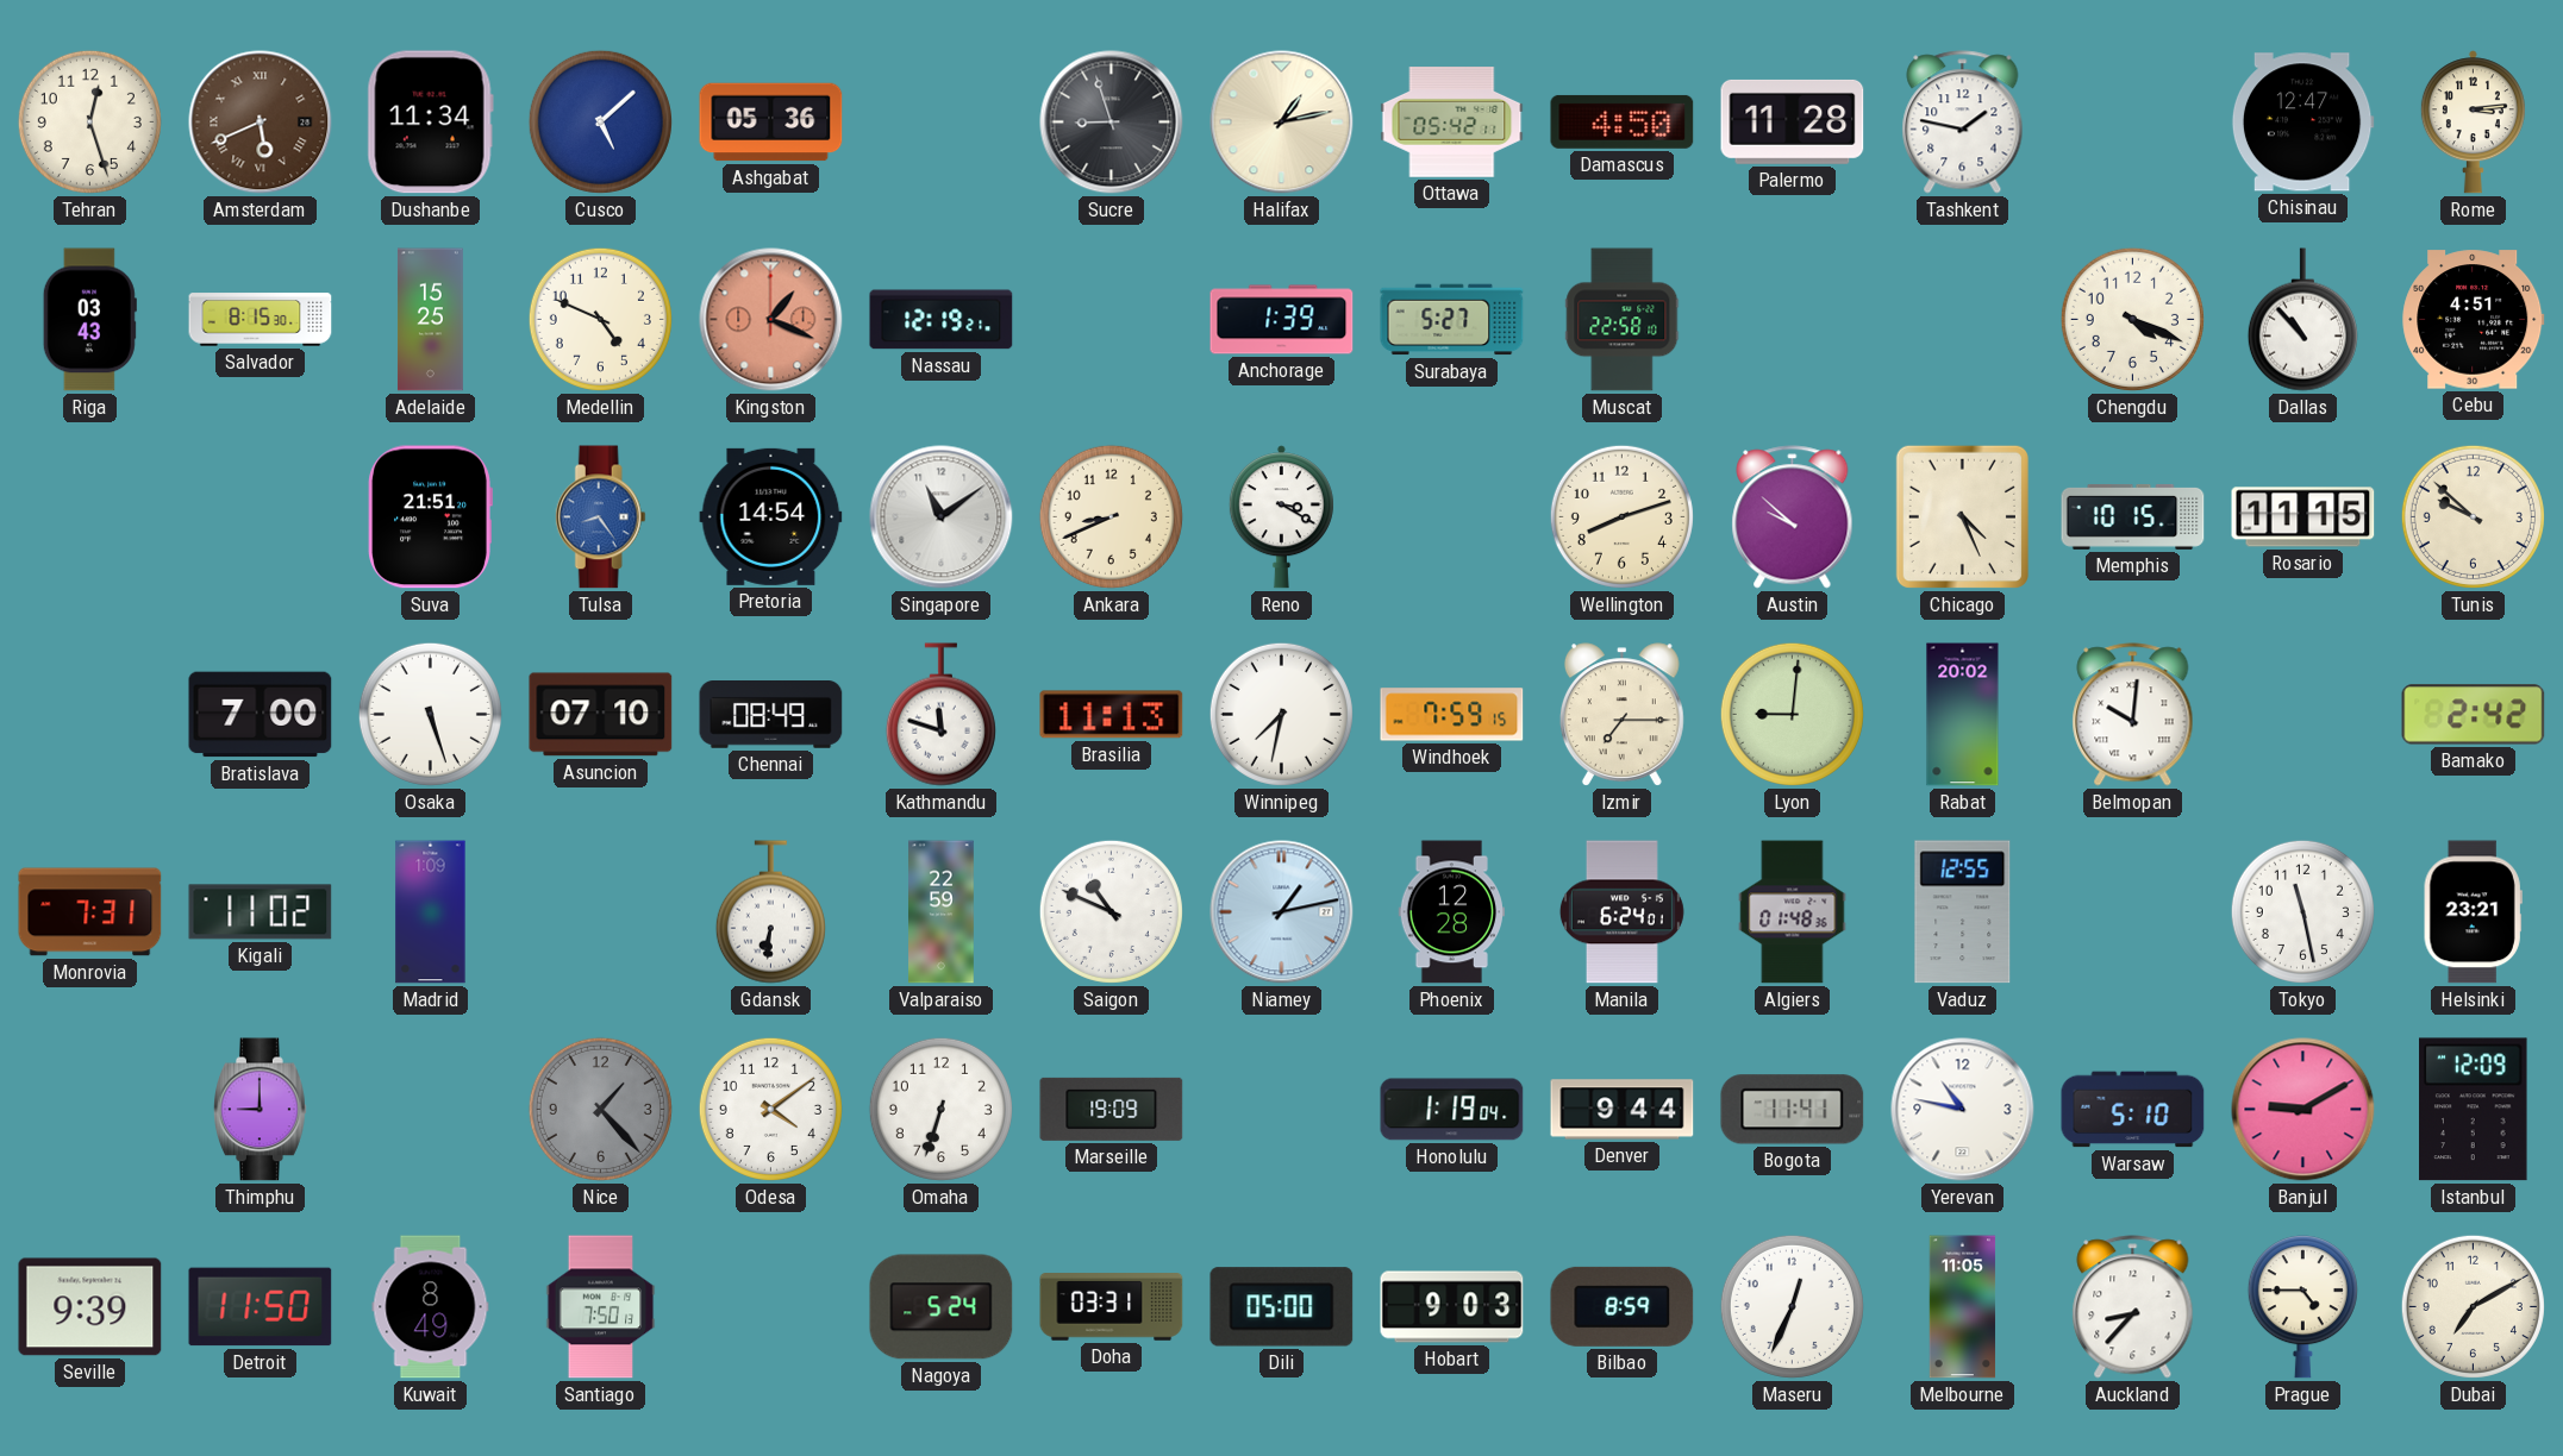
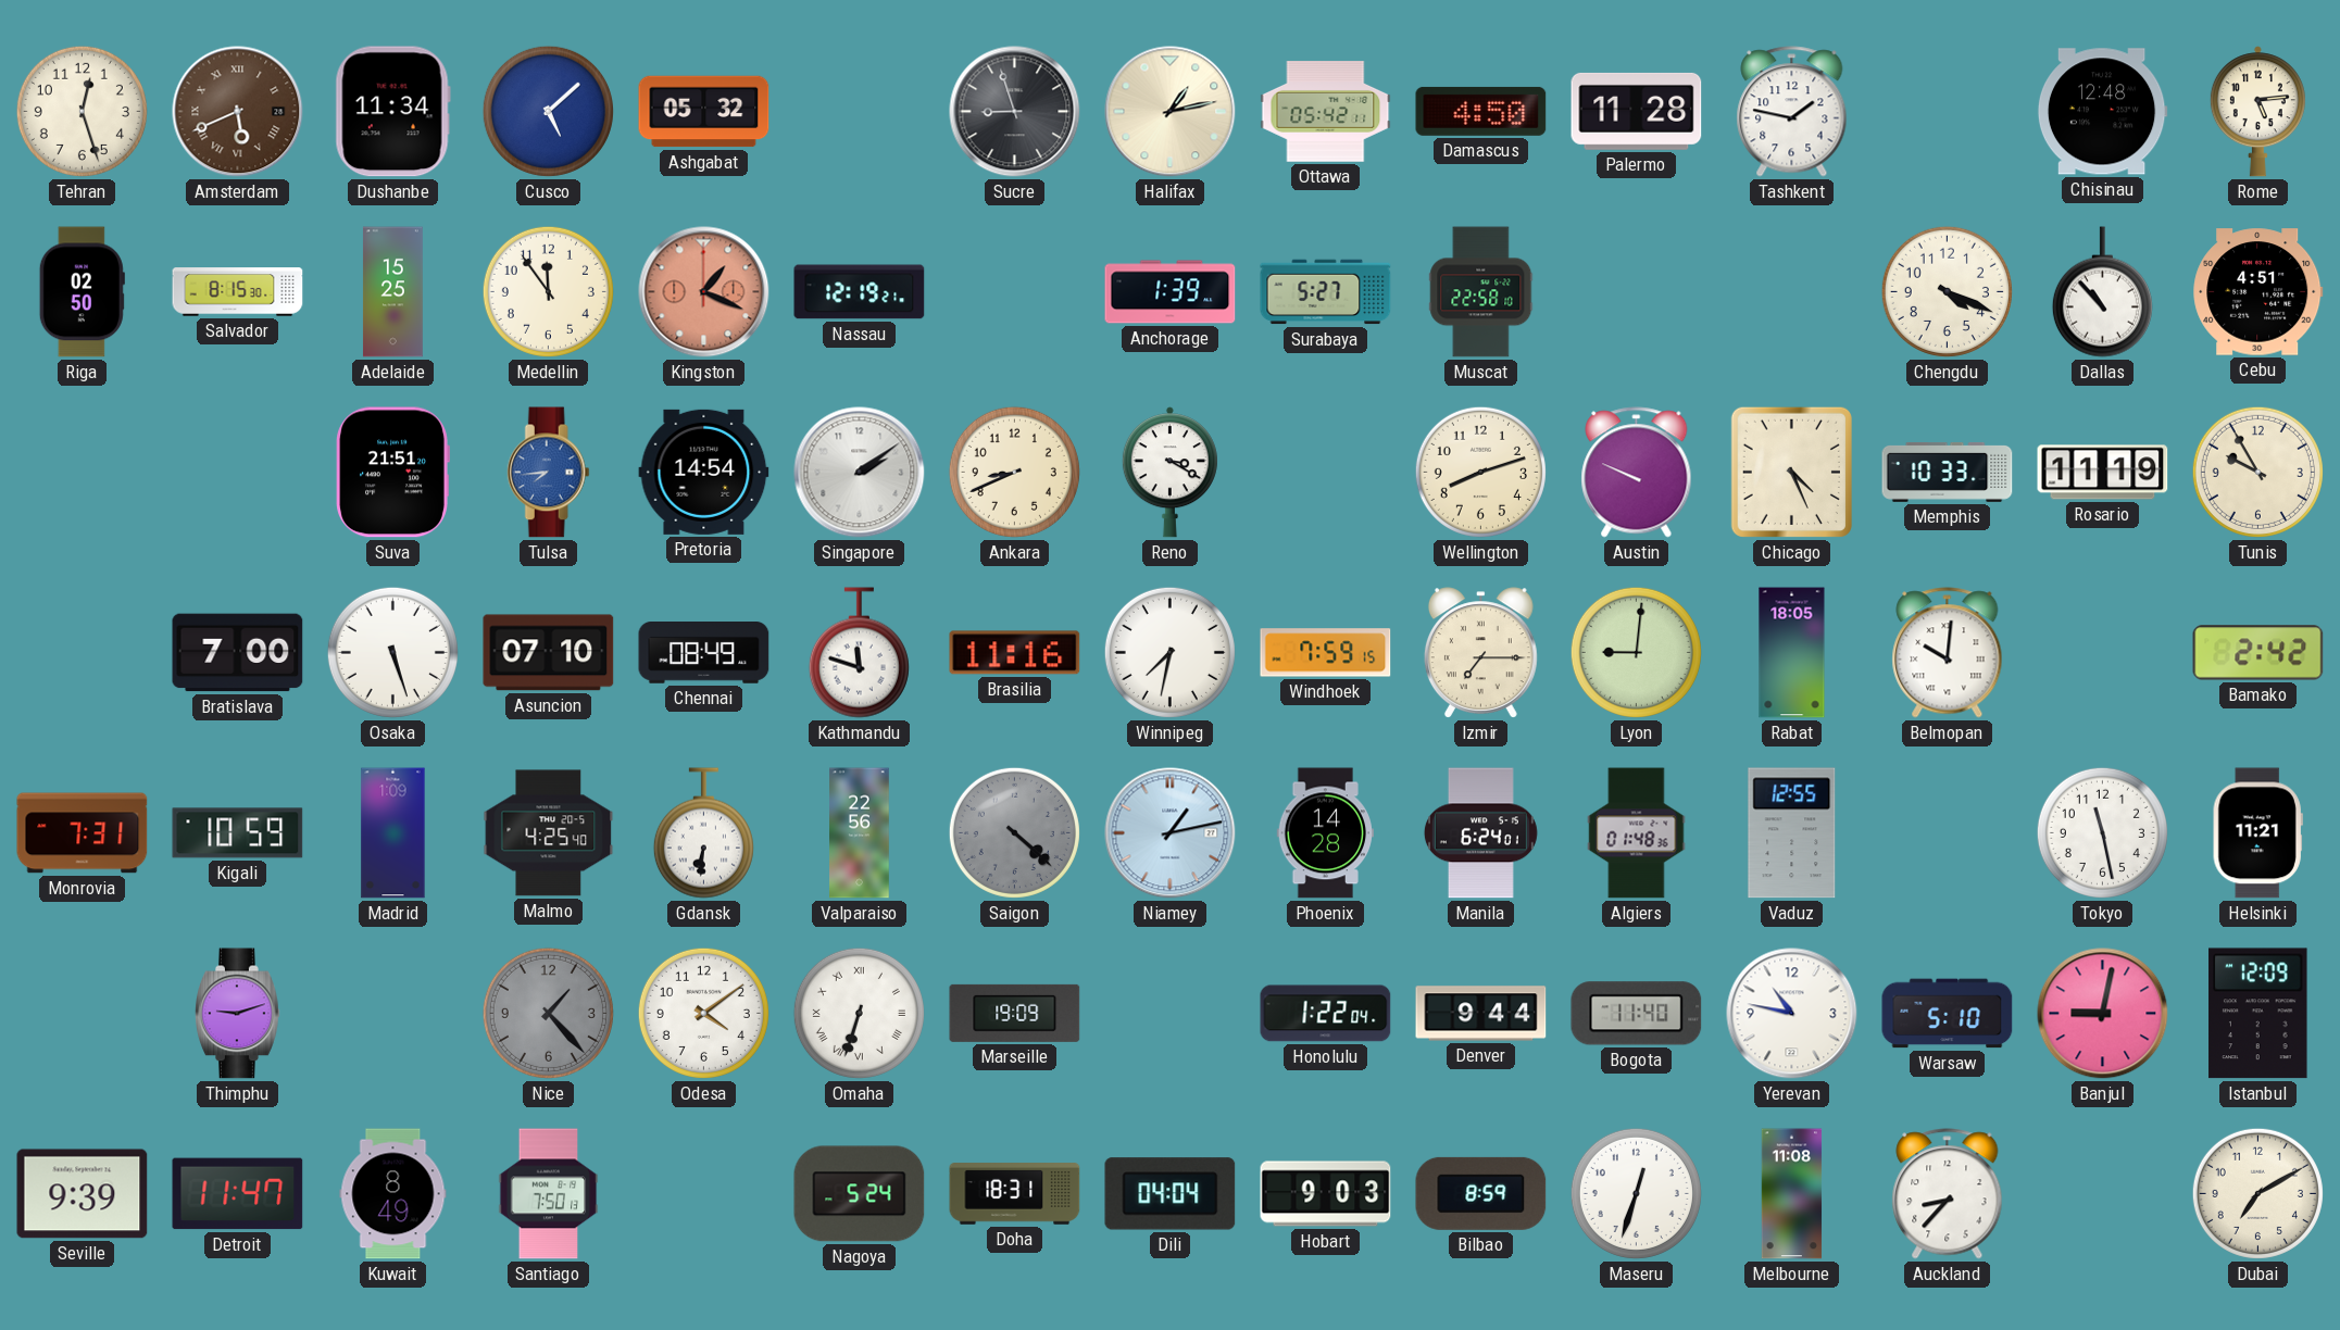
Ashgabat: 05:36 -> 05:32 (704, 112)
Chisinau: 12:47 -> 12:48 (2102, 112)
Rome: 3:14 -> 5:14 (2257, 112)
Riga: 03:43 -> 02:50 (82, 292)
Medellin: 4:49 -> 11:54 (548, 291)
Tulsa: 8:24 -> 7:44 (548, 473)
Singapore: 11:09 -> 2:09 (860, 473)
Austin: 9:52 -> 9:49 (1637, 473)
Memphis: 10:15 -> 10:33 (1948, 472)
Rosario: 11:15 -> 11:19 (2103, 473)
Tunis: 9:52 -> 9:55 (2257, 472)
Brasilia: 11:13 -> 11:16 (1015, 653)
Rabat: 20:02 -> 18:05 (1792, 653)
Kigali: 11:02 -> 10:59 (238, 833)
Malmo: none -> 4:25 (549, 833)
Valparaiso: 22:59 -> 22:56 (860, 833)
Saigon: 10:49 -> 4:22 (1014, 832)
Saigon dial: white -> grey (1014, 832)
Phoenix: 12:28 -> 14:28 (1325, 833)
Helsinki: 23:21 -> 11:21 (2257, 833)
Thimphu: 9:00 -> 9:12 (238, 1014)
Omaha numerals: Arabic -> Roman (859, 1013)
Honolulu: 1:19 -> 1:22 (1326, 1014)
Bogota: 11:41 -> 11:40 (1637, 1014)
Banjul: 9:10 -> 9:02 (2103, 1014)
Detroit: 11:50 -> 11:47 (238, 1194)
Doha: 03:31 -> 18:31 (1015, 1194)
Dili: 05:00 -> 04:04 (1171, 1194)
Maseru: 12:34 -> 12:33 (1636, 1193)
Melbourne: 11:05 -> 11:08 (1792, 1194)
Prague: 4:45 -> none (2302, 1307)
